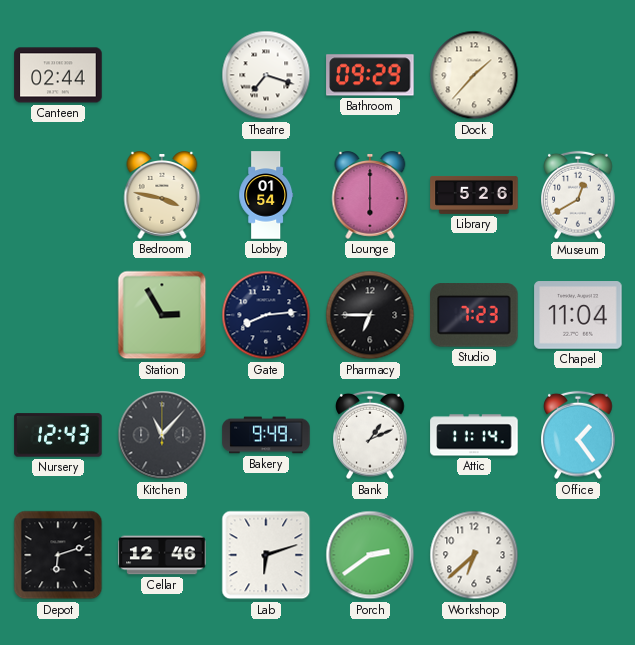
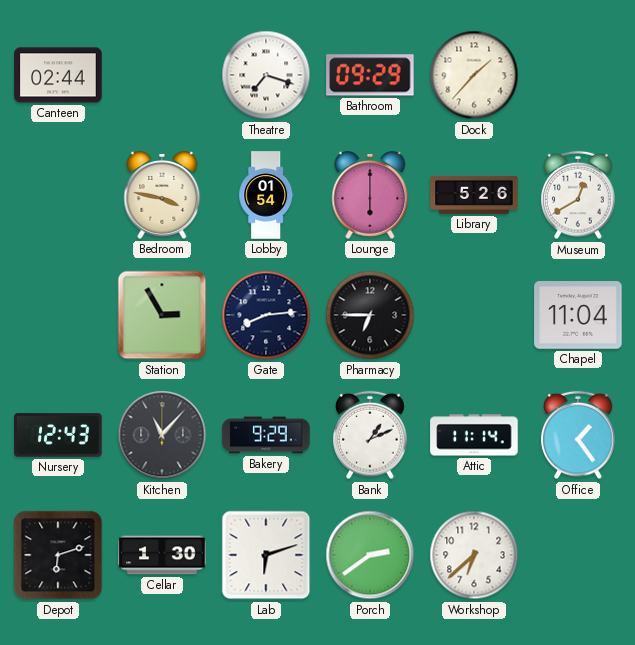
Studio: 7:23 -> none (474, 315)
Bakery: 9:49 -> 9:29 (266, 435)
Cellar: 12:46 -> 1:30 (162, 555)
